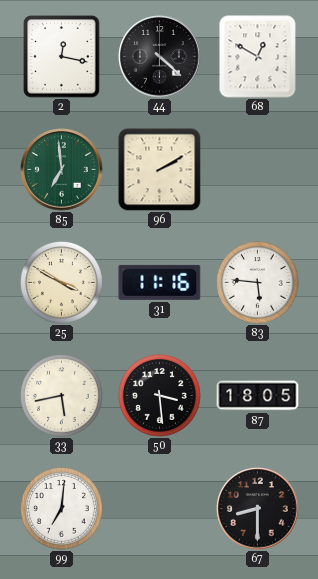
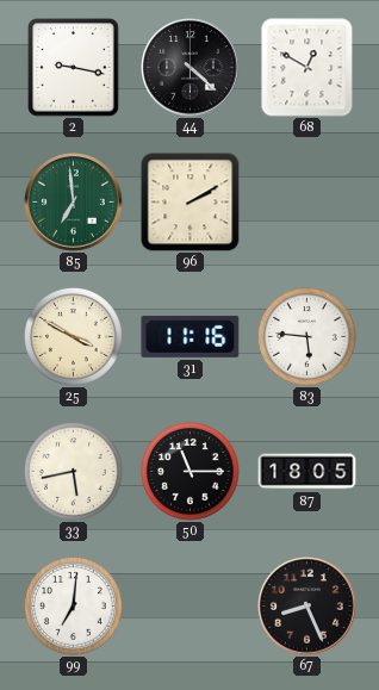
2: 12:17 -> 9:17 (74, 68)
50: 3:29 -> 11:15 (189, 471)
67: 8:30 -> 8:26 (307, 607)
